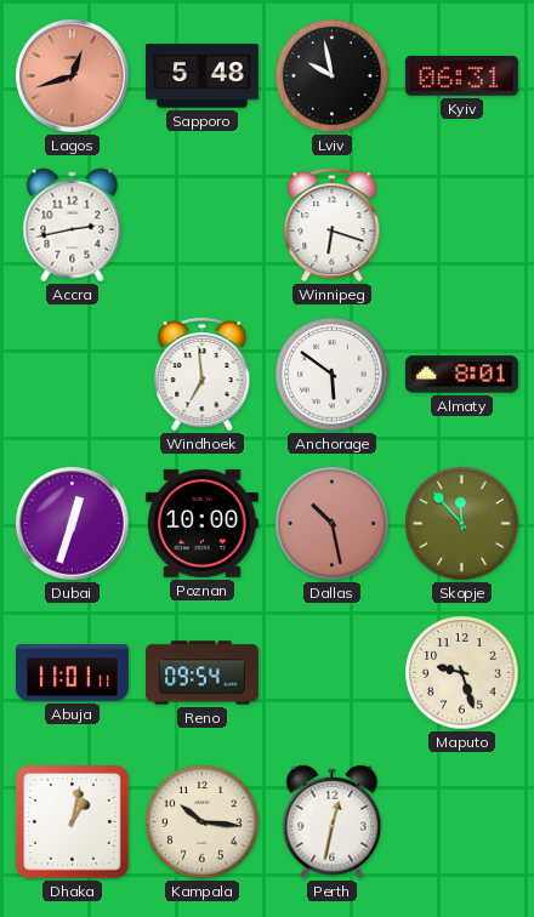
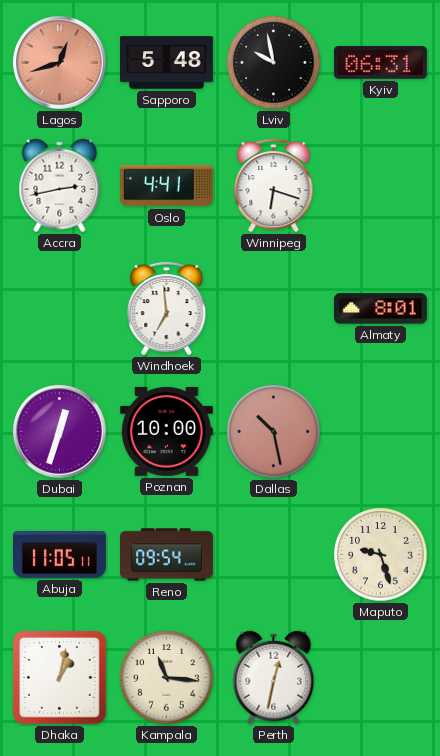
Oslo: none -> 4:41 (166, 186)
Anchorage: 5:51 -> none (333, 375)
Skopje: 11:53 -> none (462, 524)
Abuja: 11:01 -> 11:05 (59, 555)
Kampala: 10:16 -> 11:16 (167, 678)
